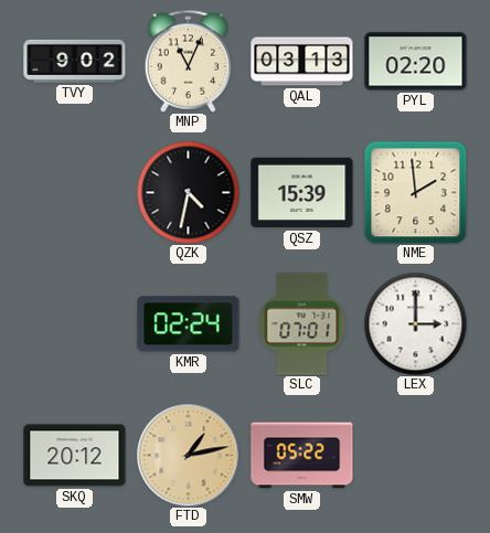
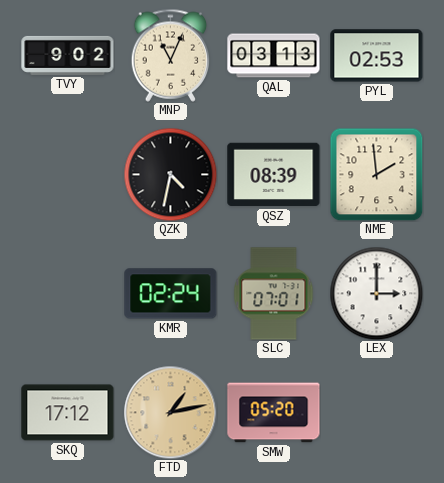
PYL: 02:20 -> 02:53 (377, 56)
QSZ: 15:39 -> 08:39 (274, 175)
SKQ: 20:12 -> 17:12 (68, 413)
SMW: 05:22 -> 05:20 (274, 413)
